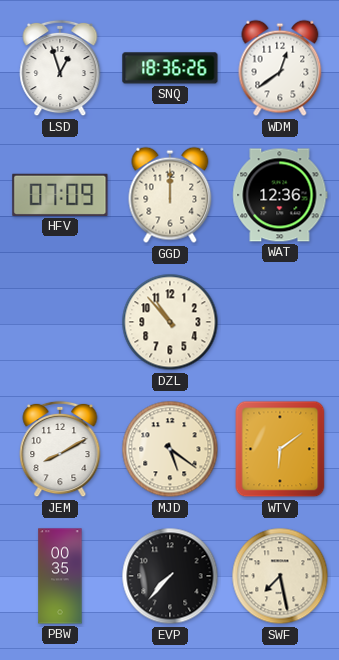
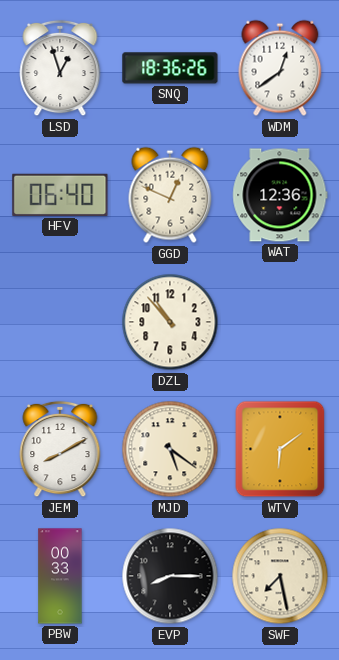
HFV: 07:09 -> 06:40 (60, 195)
GGD: 12:00 -> 12:49 (170, 195)
PBW: 00:35 -> 00:33 (60, 576)
EVP: 7:37 -> 8:15 (170, 576)
